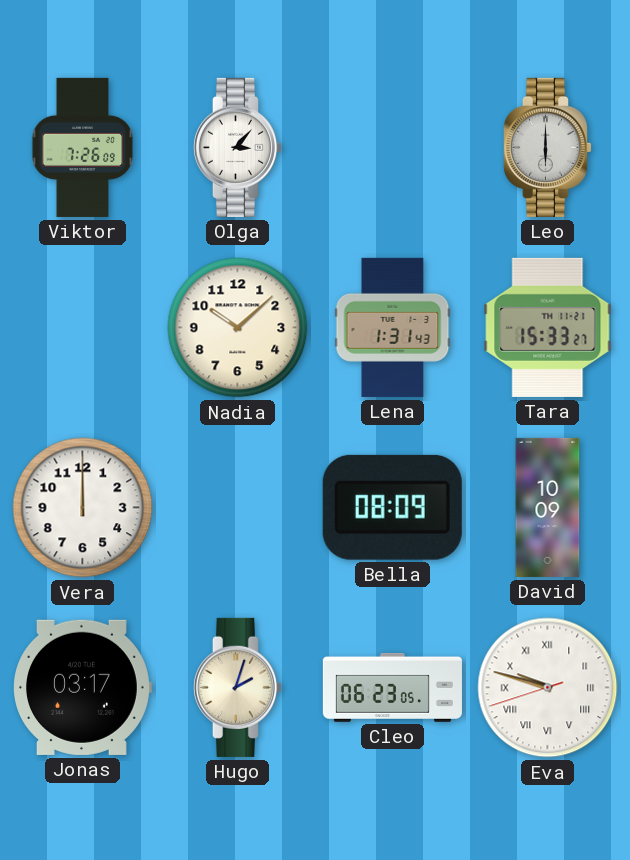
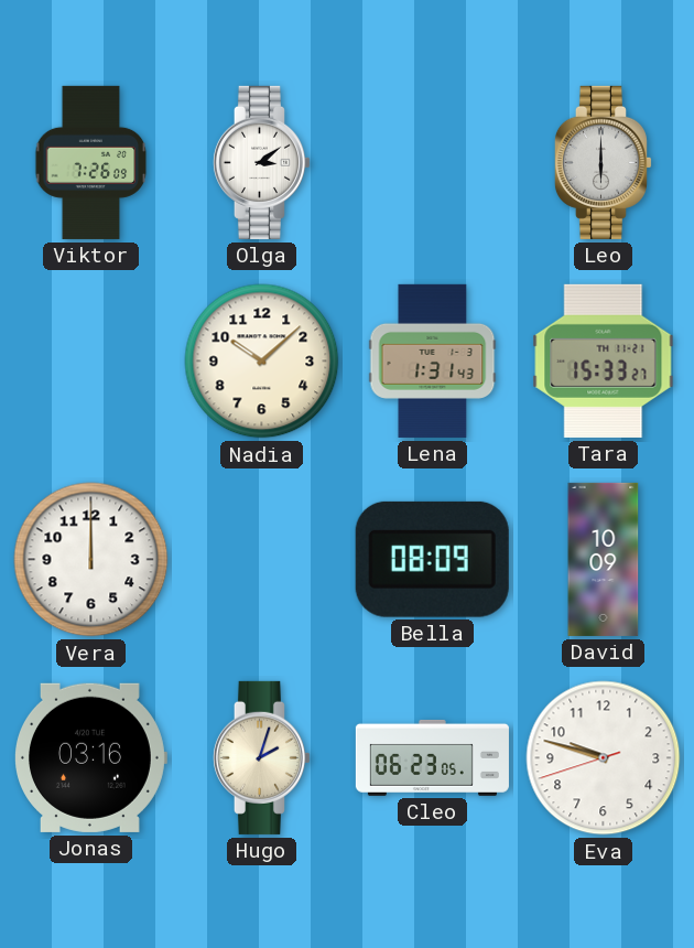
Olga: 3:07 -> 3:09 (261, 162)
Jonas: 03:17 -> 03:16 (91, 757)
Eva numerals: Roman -> Arabic (604, 758)
